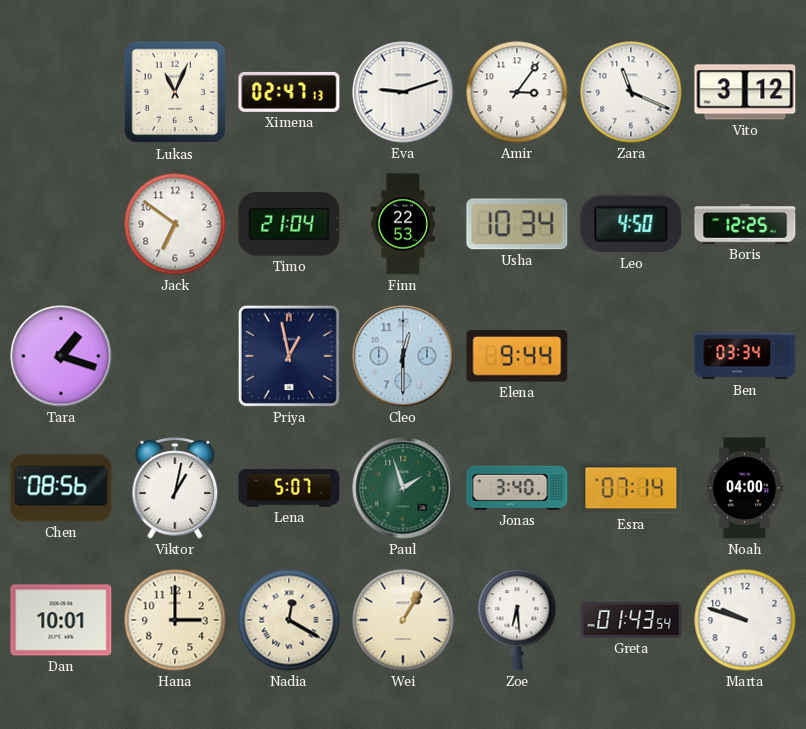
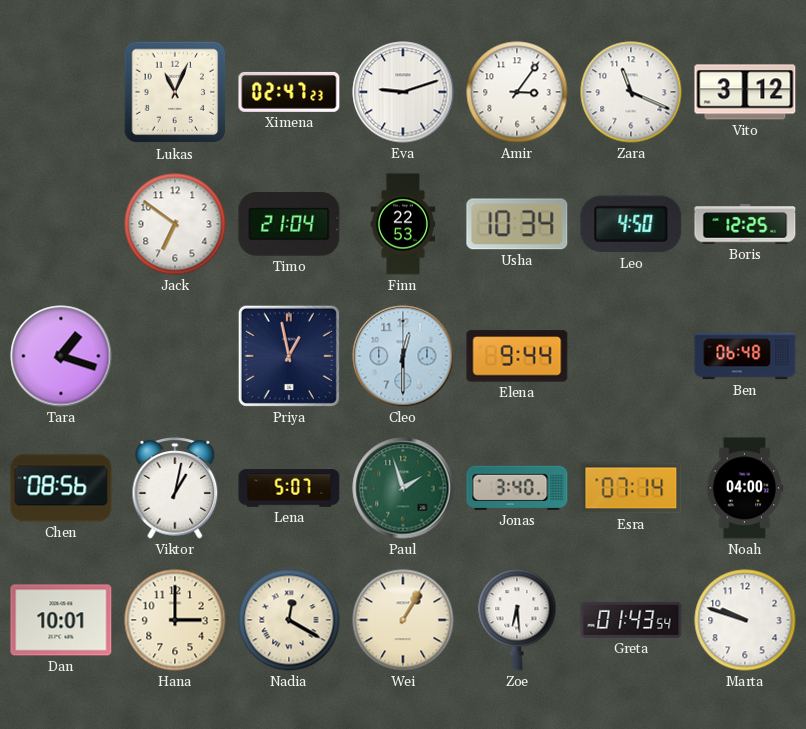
Ximena: 02:47:13 -> 02:47:23 (289, 92)
Ben: 03:34 -> 06:48 (745, 356)
